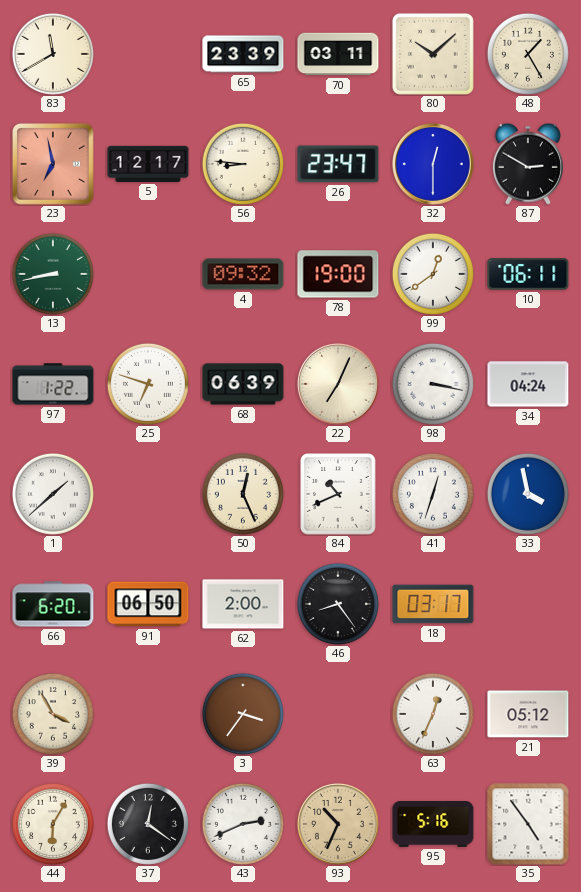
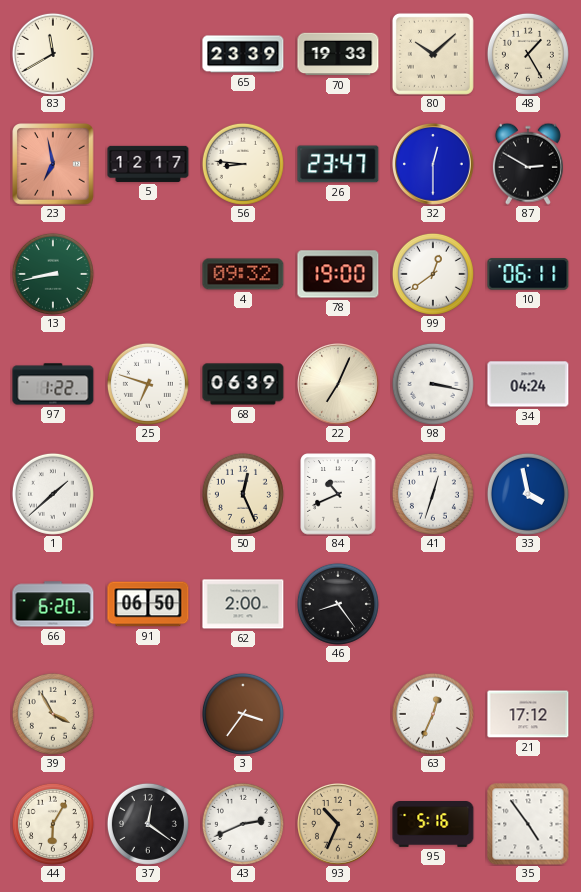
70: 03:11 -> 19:33 (338, 54)
18: 03:17 -> none (433, 604)
21: 05:12 -> 17:12 (528, 714)
